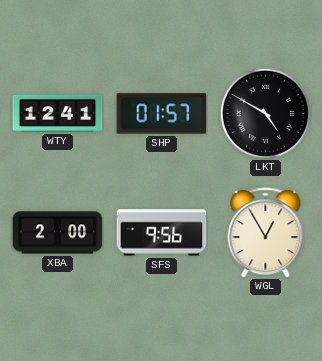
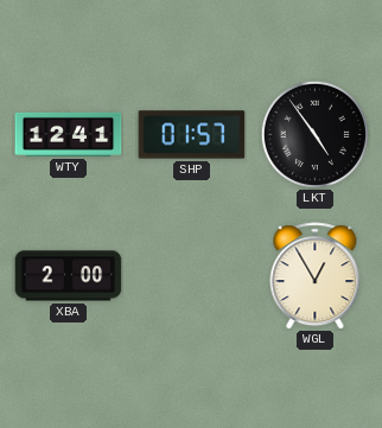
LKT: 4:50 -> 4:54 (314, 134)
SFS: 9:56 -> none (162, 233)
